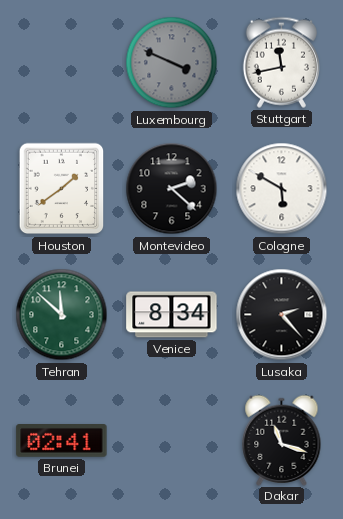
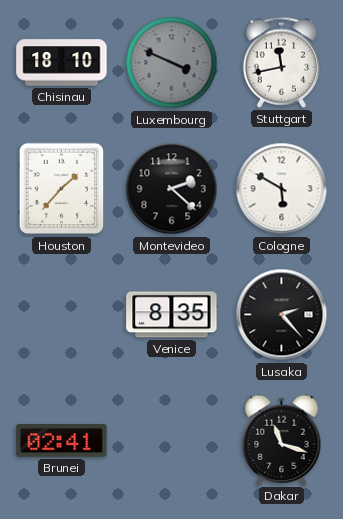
Chisinau: none -> 18:10 (62, 63)
Houston: 1:39 -> 1:37 (62, 189)
Tehran: 11:52 -> none (62, 315)
Venice: 8:34 -> 8:35 (172, 315)
